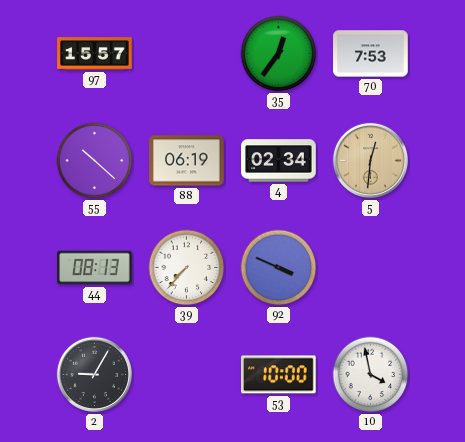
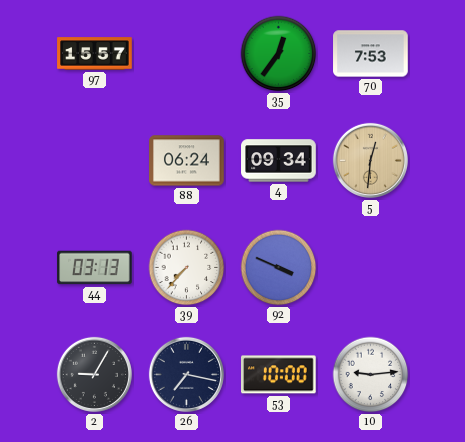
55: 10:22 -> none (95, 161)
88: 06:19 -> 06:24 (187, 161)
4: 02:34 -> 09:34 (279, 161)
44: 08:13 -> 03:13 (95, 268)
26: none -> 7:17 (186, 374)
10: 3:58 -> 9:14 (371, 375)
